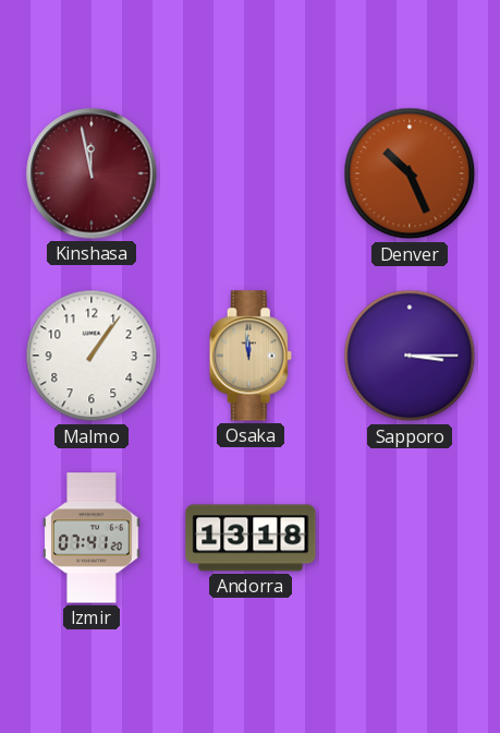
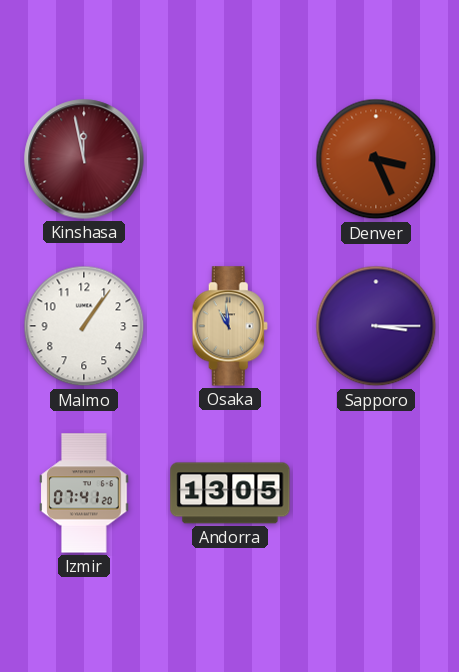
Denver: 10:26 -> 3:26 (376, 159)
Osaka: 11:59 -> 10:59 (230, 326)
Andorra: 13:18 -> 13:05 (230, 493)
